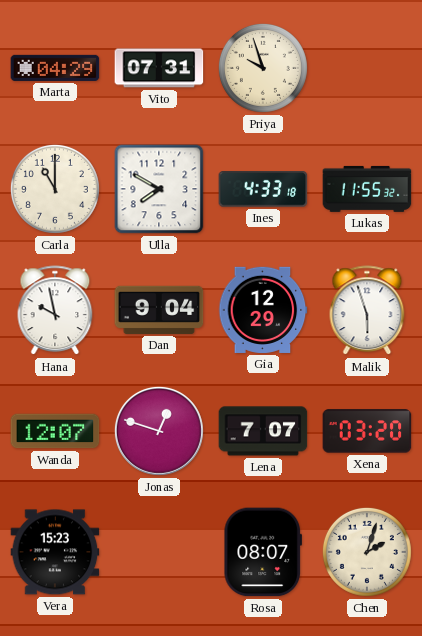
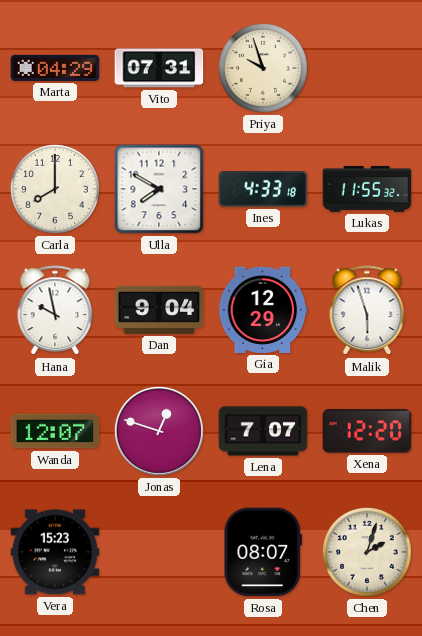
Carla: 11:00 -> 8:00 (55, 189)
Xena: 03:20 -> 12:20 (367, 431)
